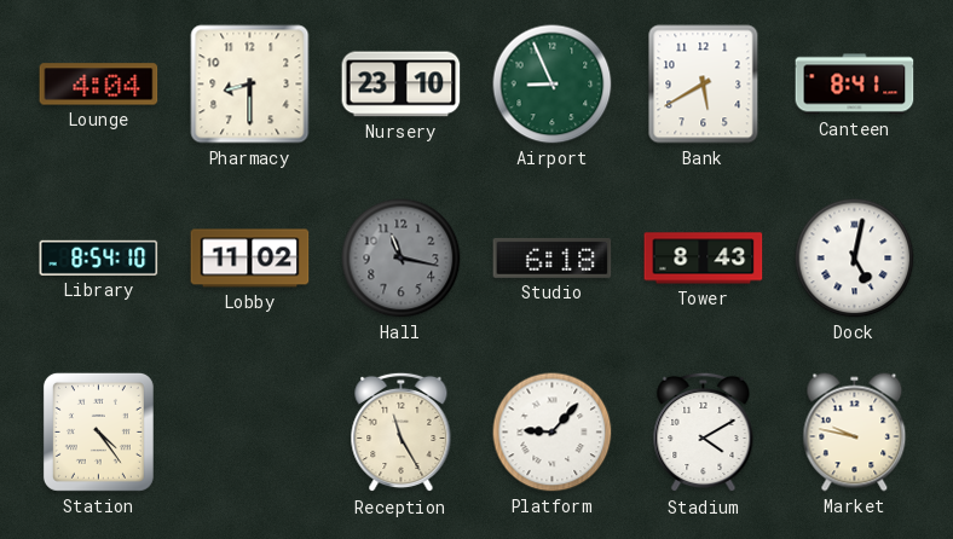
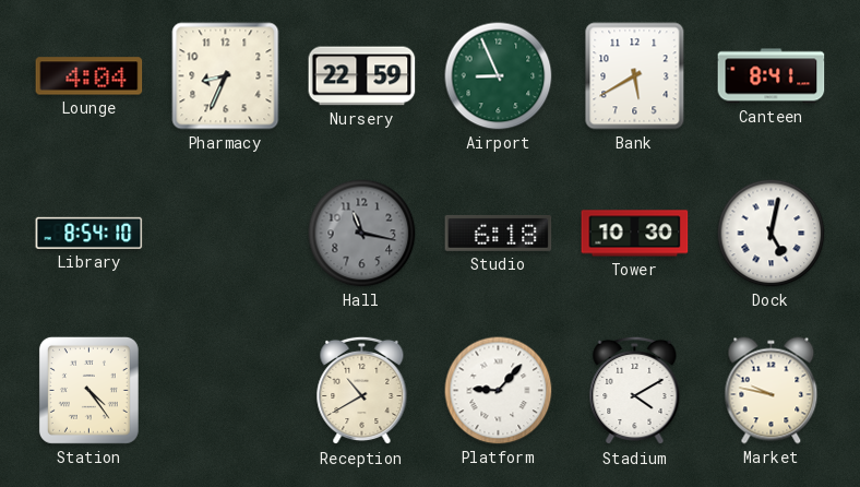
Pharmacy: 8:30 -> 8:34 (226, 76)
Nursery: 23:10 -> 22:59 (362, 76)
Lobby: 11:02 -> none (250, 259)
Tower: 8:43 -> 10:30 (635, 234)
Reception: 11:25 -> 10:40 (362, 391)
